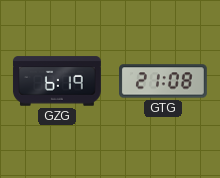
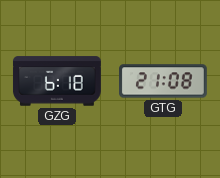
GZG: 6:19 -> 6:18 (57, 81)
